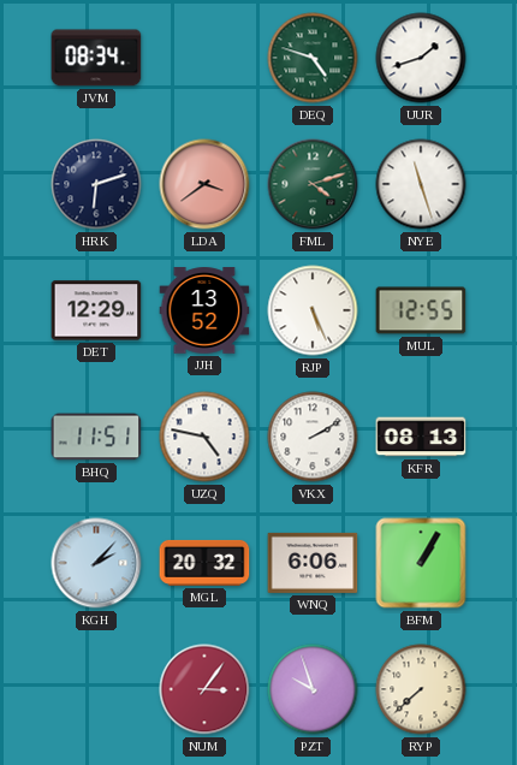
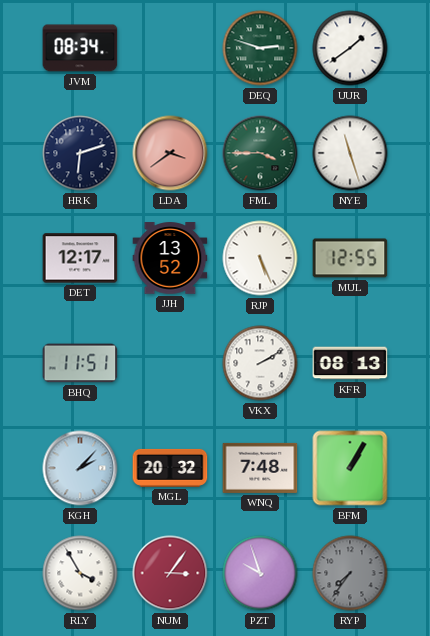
DEQ: 4:48 -> 2:48 (260, 48)
UUR: 1:42 -> 1:39 (350, 48)
FML: 4:12 -> 3:45 (260, 153)
DET: 12:29 -> 12:17 (80, 258)
UZQ: 4:47 -> none (204, 437)
WNQ: 6:06 -> 7:48 (260, 468)
RLY: none -> 3:55 (80, 573)
RYP: 7:38 -> 7:36 (350, 573)
RYP dial: cream -> grey (350, 573)
